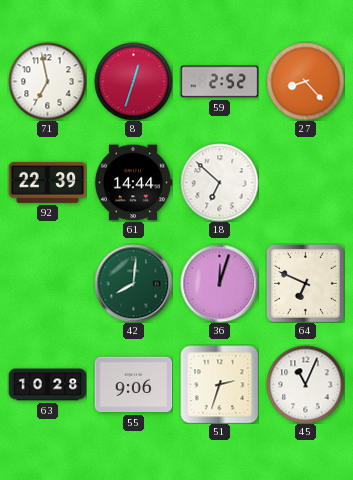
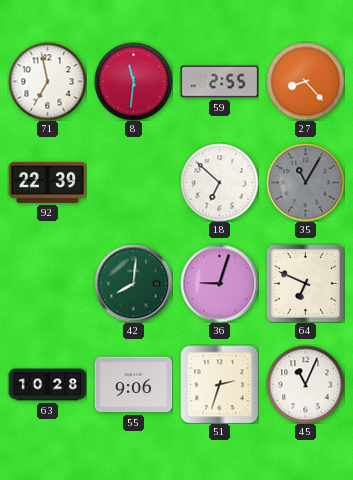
8: 12:33 -> 11:31 (133, 81)
59: 2:52 -> 2:55 (219, 82)
61: 14:44 -> none (133, 183)
35: none -> 11:05 (305, 182)
36: 12:03 -> 9:03 (219, 283)
